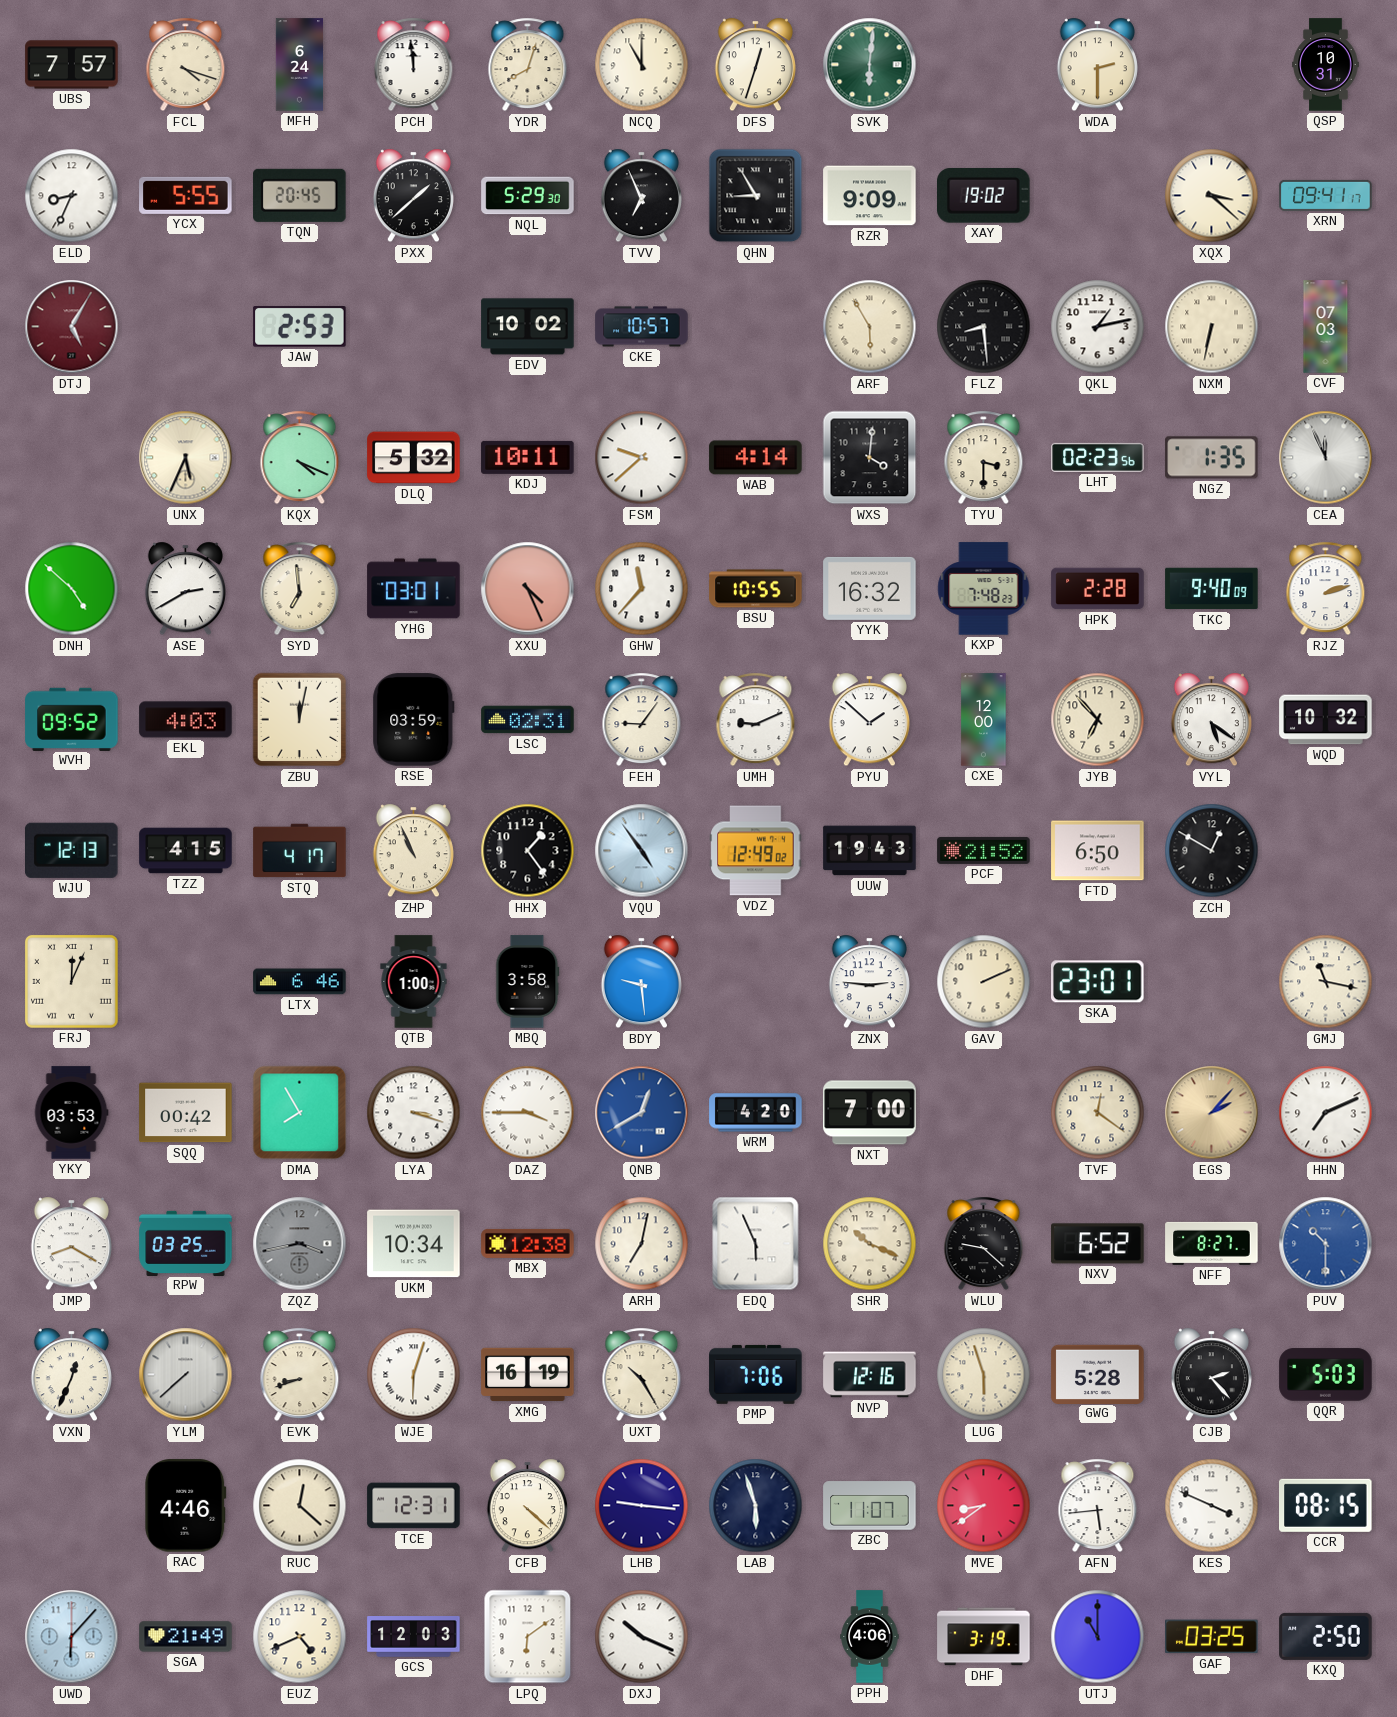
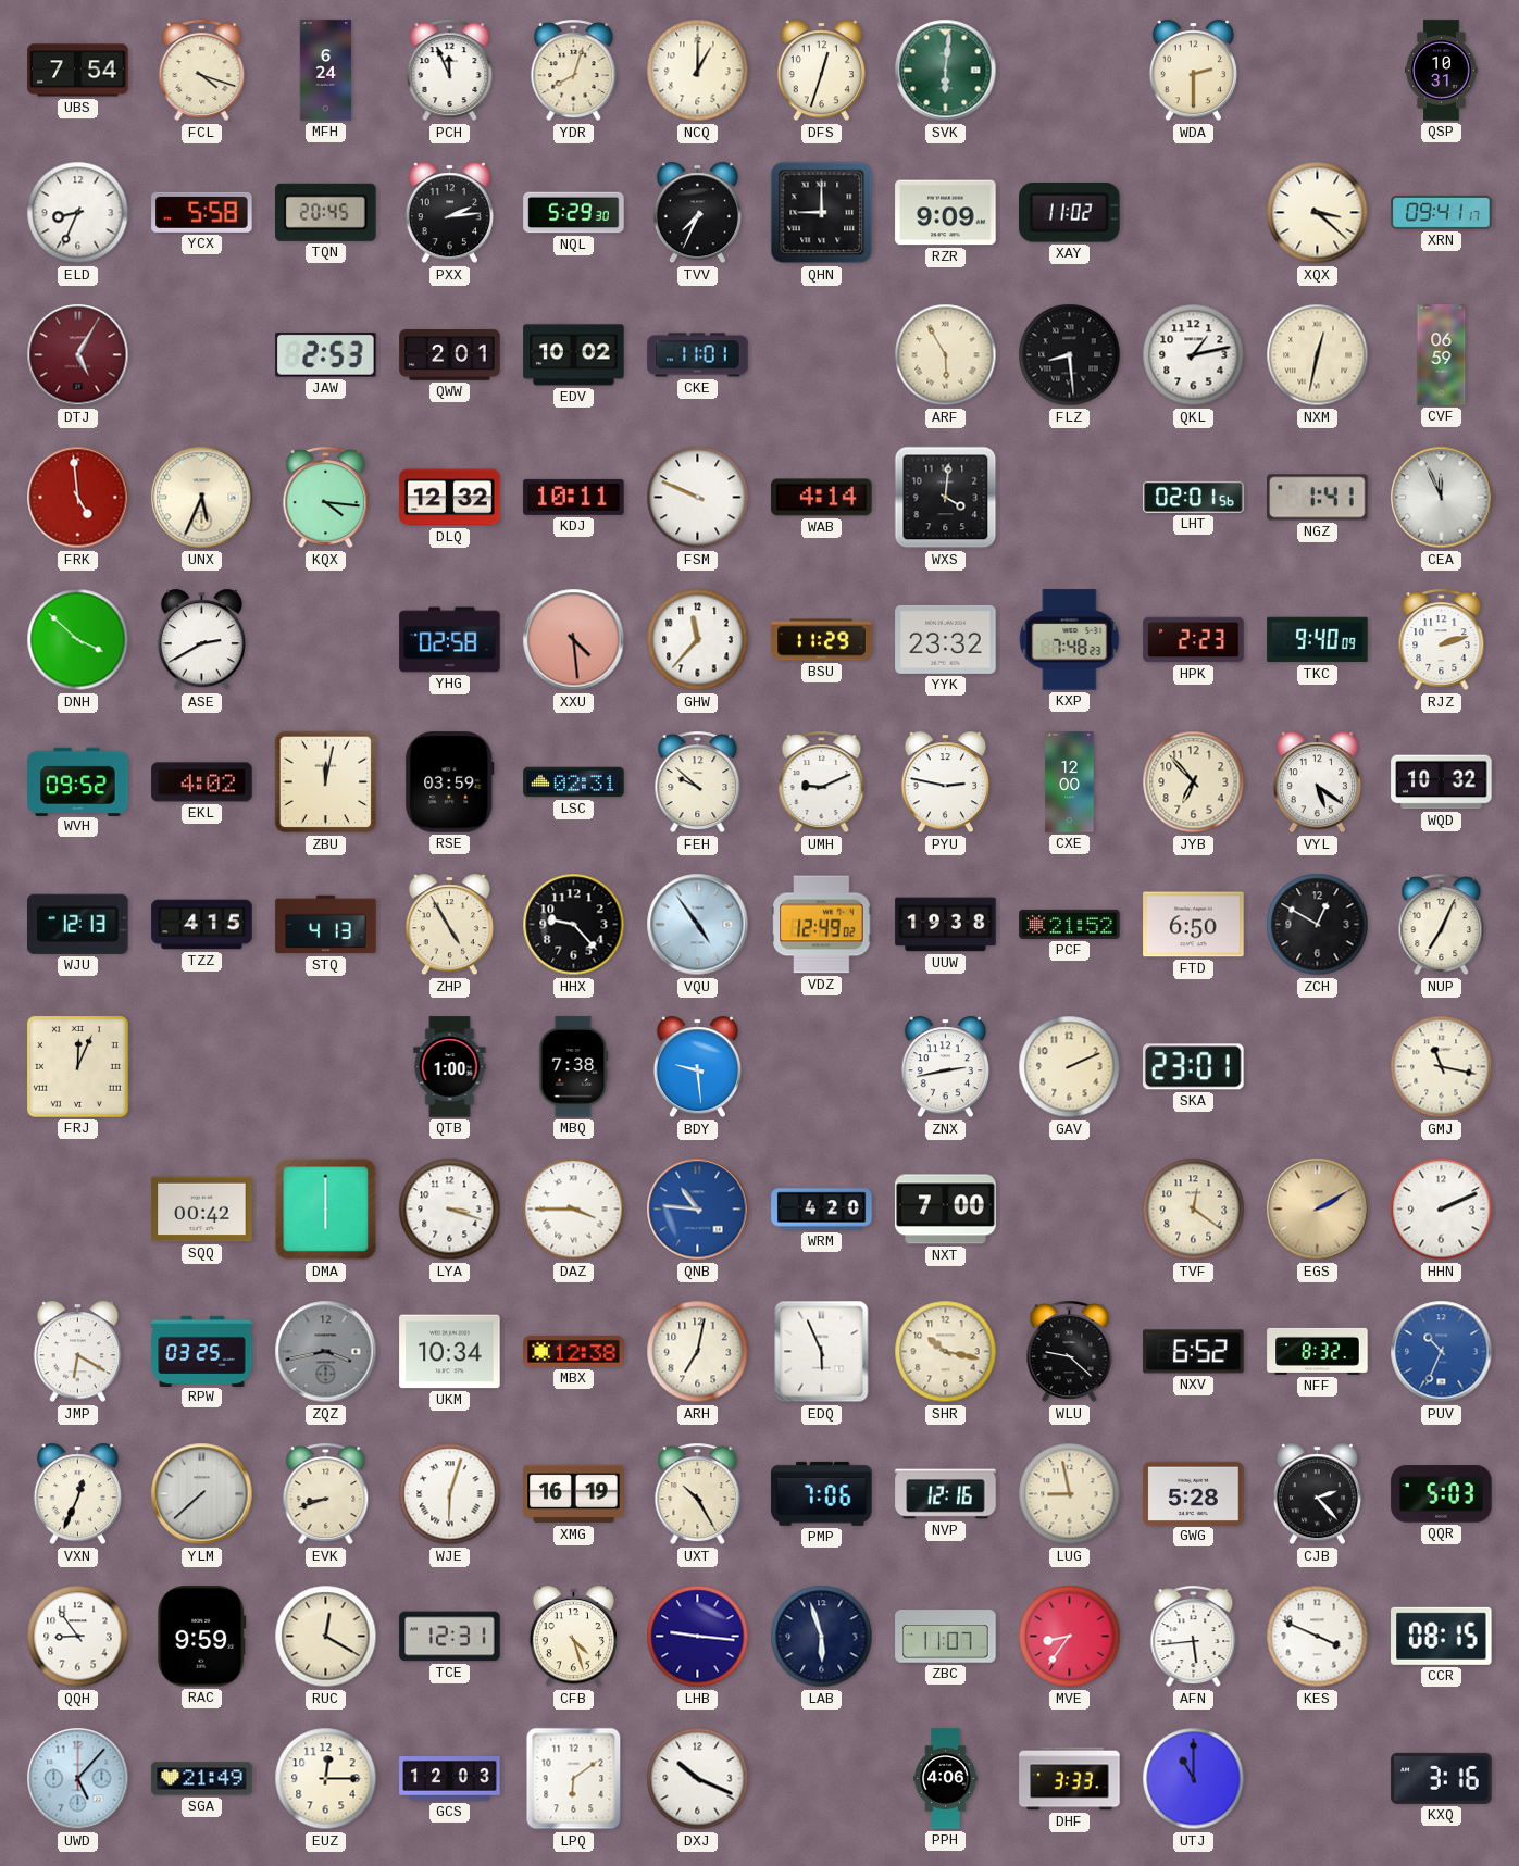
UBS: 7:57 -> 7:54 (78, 71)
PCH: 11:59 -> 11:56 (450, 71)
NCQ: 11:00 -> 1:00 (698, 71)
YCX: 5:55 -> 5:58 (202, 212)
PXX: 1:38 -> 2:14 (449, 213)
TVV: 6:56 -> 7:34 (697, 213)
QHN: 8:55 -> 9:00 (822, 213)
XAY: 19:02 -> 11:02 (1070, 213)
QWW: none -> 2:01 (450, 355)
CKE: 10:57 -> 11:01 (698, 355)
NXM: 6:32 -> 12:32 (1318, 355)
CVF: 07:03 -> 06:59 (1442, 355)
FRK: none -> 4:59 (78, 498)
KQX: 4:19 -> 4:16 (326, 498)
DLQ: 5:32 -> 12:32 (450, 498)
FSM: 9:38 -> 9:49 (698, 498)
TYU: 3:30 -> none (984, 458)
LHT: 02:23 -> 02:01 (1194, 497)
NGZ: 1:35 -> 1:41 (1318, 498)
DNH: 4:52 -> 3:52 (78, 640)
SYD: 6:59 -> none (300, 589)
YHG: 03:01 -> 02:58 (450, 640)
XXU: 4:26 -> 4:29 (574, 640)
BSU: 10:55 -> 11:29 (822, 640)
YYK: 16:32 -> 23:32 (946, 639)
HPK: 2:28 -> 2:23 (1194, 640)
EKL: 4:03 -> 4:02 (202, 782)
FEH: 9:06 -> 9:52 (698, 782)
PYU: 1:52 -> 2:47 (945, 782)
STQ: 4:17 -> 4:13 (326, 925)
ZHP: 10:56 -> 4:55 (449, 925)
HHX: 1:24 -> 9:23 (574, 925)
UUW: 19:43 -> 19:38 (946, 925)
NUP: none -> 7:04 (1442, 925)
LTX: 6:46 -> none (300, 982)
MBQ: 3:58 -> 7:38 (574, 1067)
ZNX: 2:46 -> 2:43 (945, 1067)
YKY: 03:53 -> none (71, 1113)
DMA: 7:55 -> 6:00 (326, 1210)
QNB: 12:40 -> 10:46 (698, 1210)
EGS: 2:07 -> 2:10 (1318, 1210)
HHN: 7:11 -> 2:11 (1442, 1210)
JMP: 8:20 -> 6:20 (77, 1352)
SHR: 10:19 -> 10:17 (946, 1352)
NFF: 8:27 -> 8:32 (1318, 1351)
PUV: 10:30 -> 10:34 (1442, 1352)
LUG: 5:57 -> 8:58 (1070, 1494)
QQH: none -> 8:54 (78, 1637)
RAC: 4:46 -> 9:59 (202, 1637)
RUC: 12:22 -> 12:20 (326, 1637)
CFB: 4:22 -> 4:27 (573, 1637)
MVE: 8:39 -> 8:36 (1070, 1637)
UWD: 6:07 -> 5:07 (78, 1779)
EUZ: 4:41 -> 12:15 (326, 1779)
DHF: 3:19 -> 3:33 (1070, 1779)
GAF: 03:25 -> none (1212, 1637)
KXQ: 2:50 -> 3:16 (1442, 1778)
